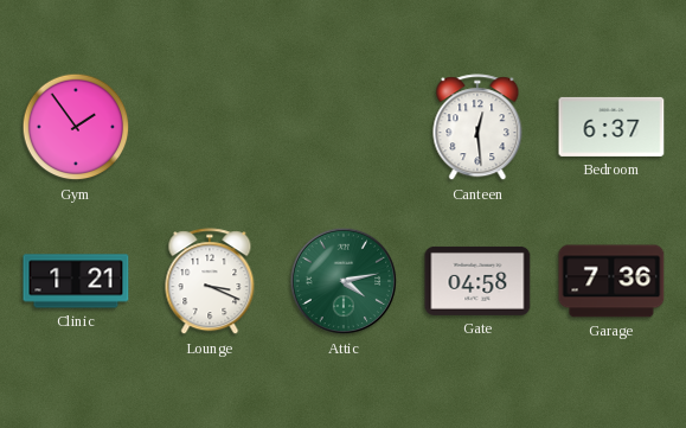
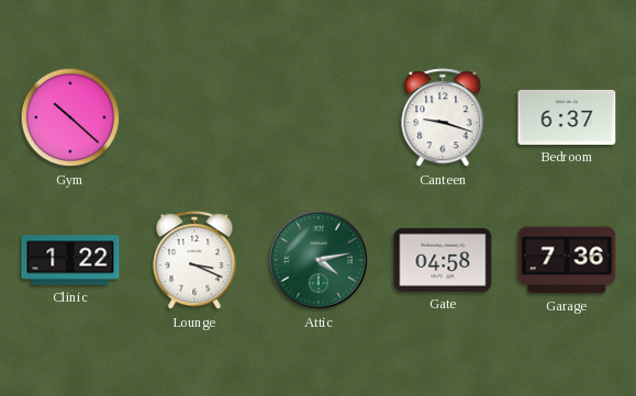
Gym: 1:54 -> 10:22 (70, 117)
Canteen: 12:29 -> 9:18 (443, 118)
Clinic: 1:21 -> 1:22 (70, 260)
